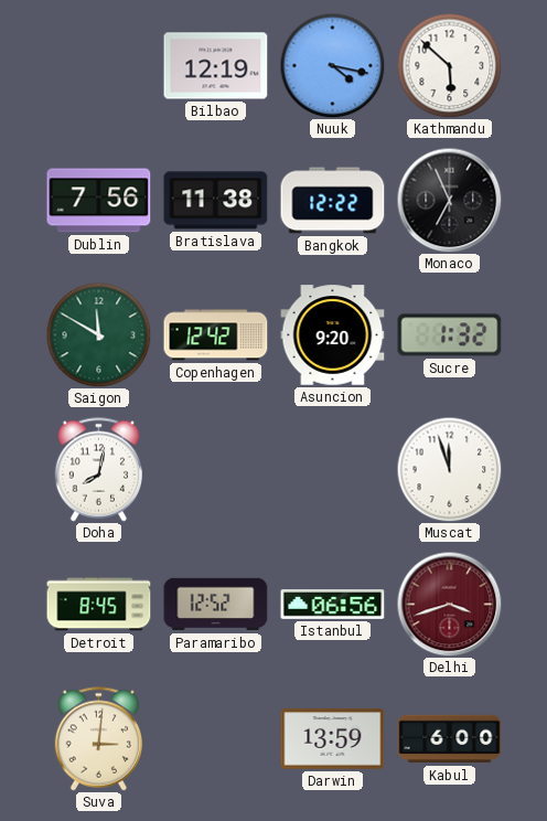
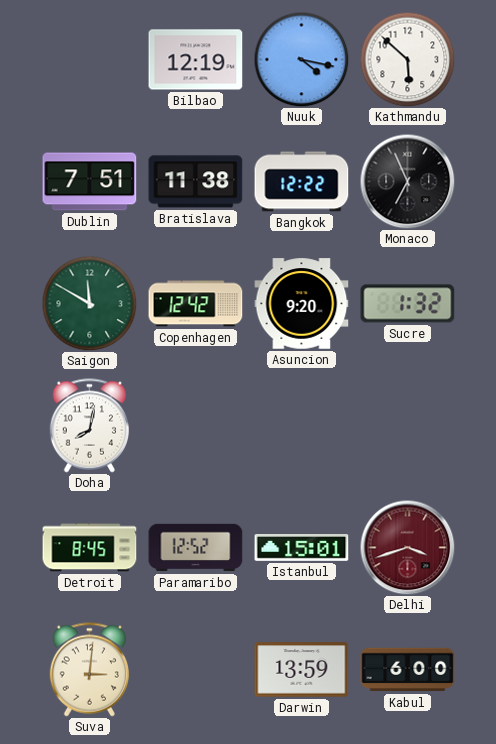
Dublin: 7:56 -> 7:51 (90, 182)
Muscat: 11:57 -> none (449, 469)
Istanbul: 06:56 -> 15:01 (302, 548)
